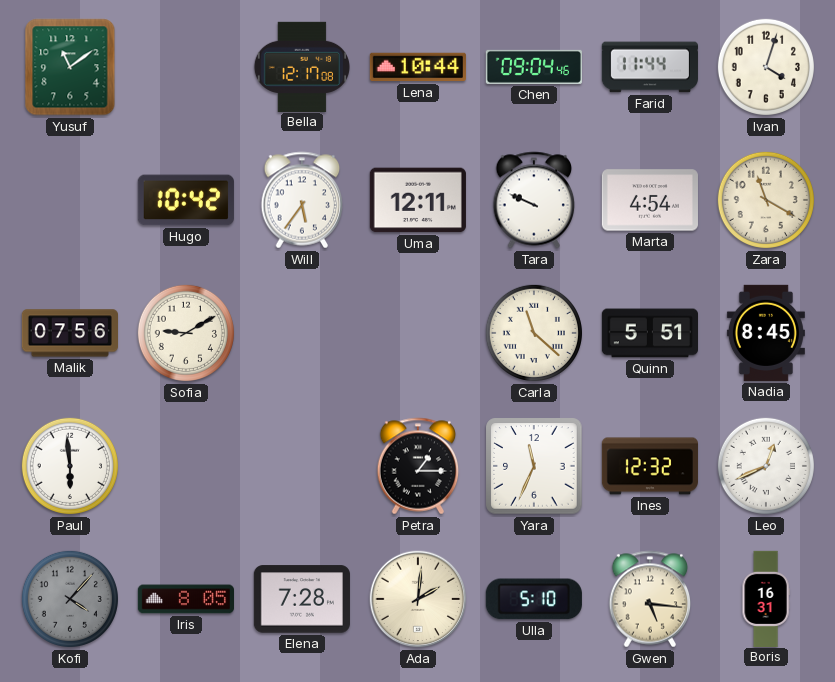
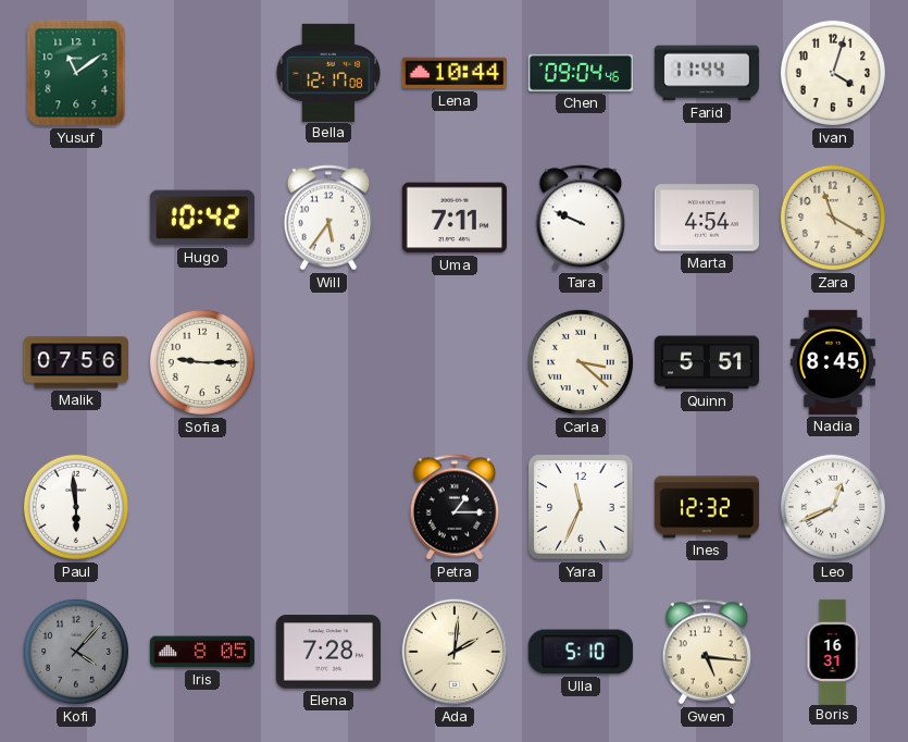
Uma: 12:11 -> 7:11 (455, 218)
Sofia: 9:10 -> 9:15 (202, 362)
Carla: 11:22 -> 3:22 (581, 362)
